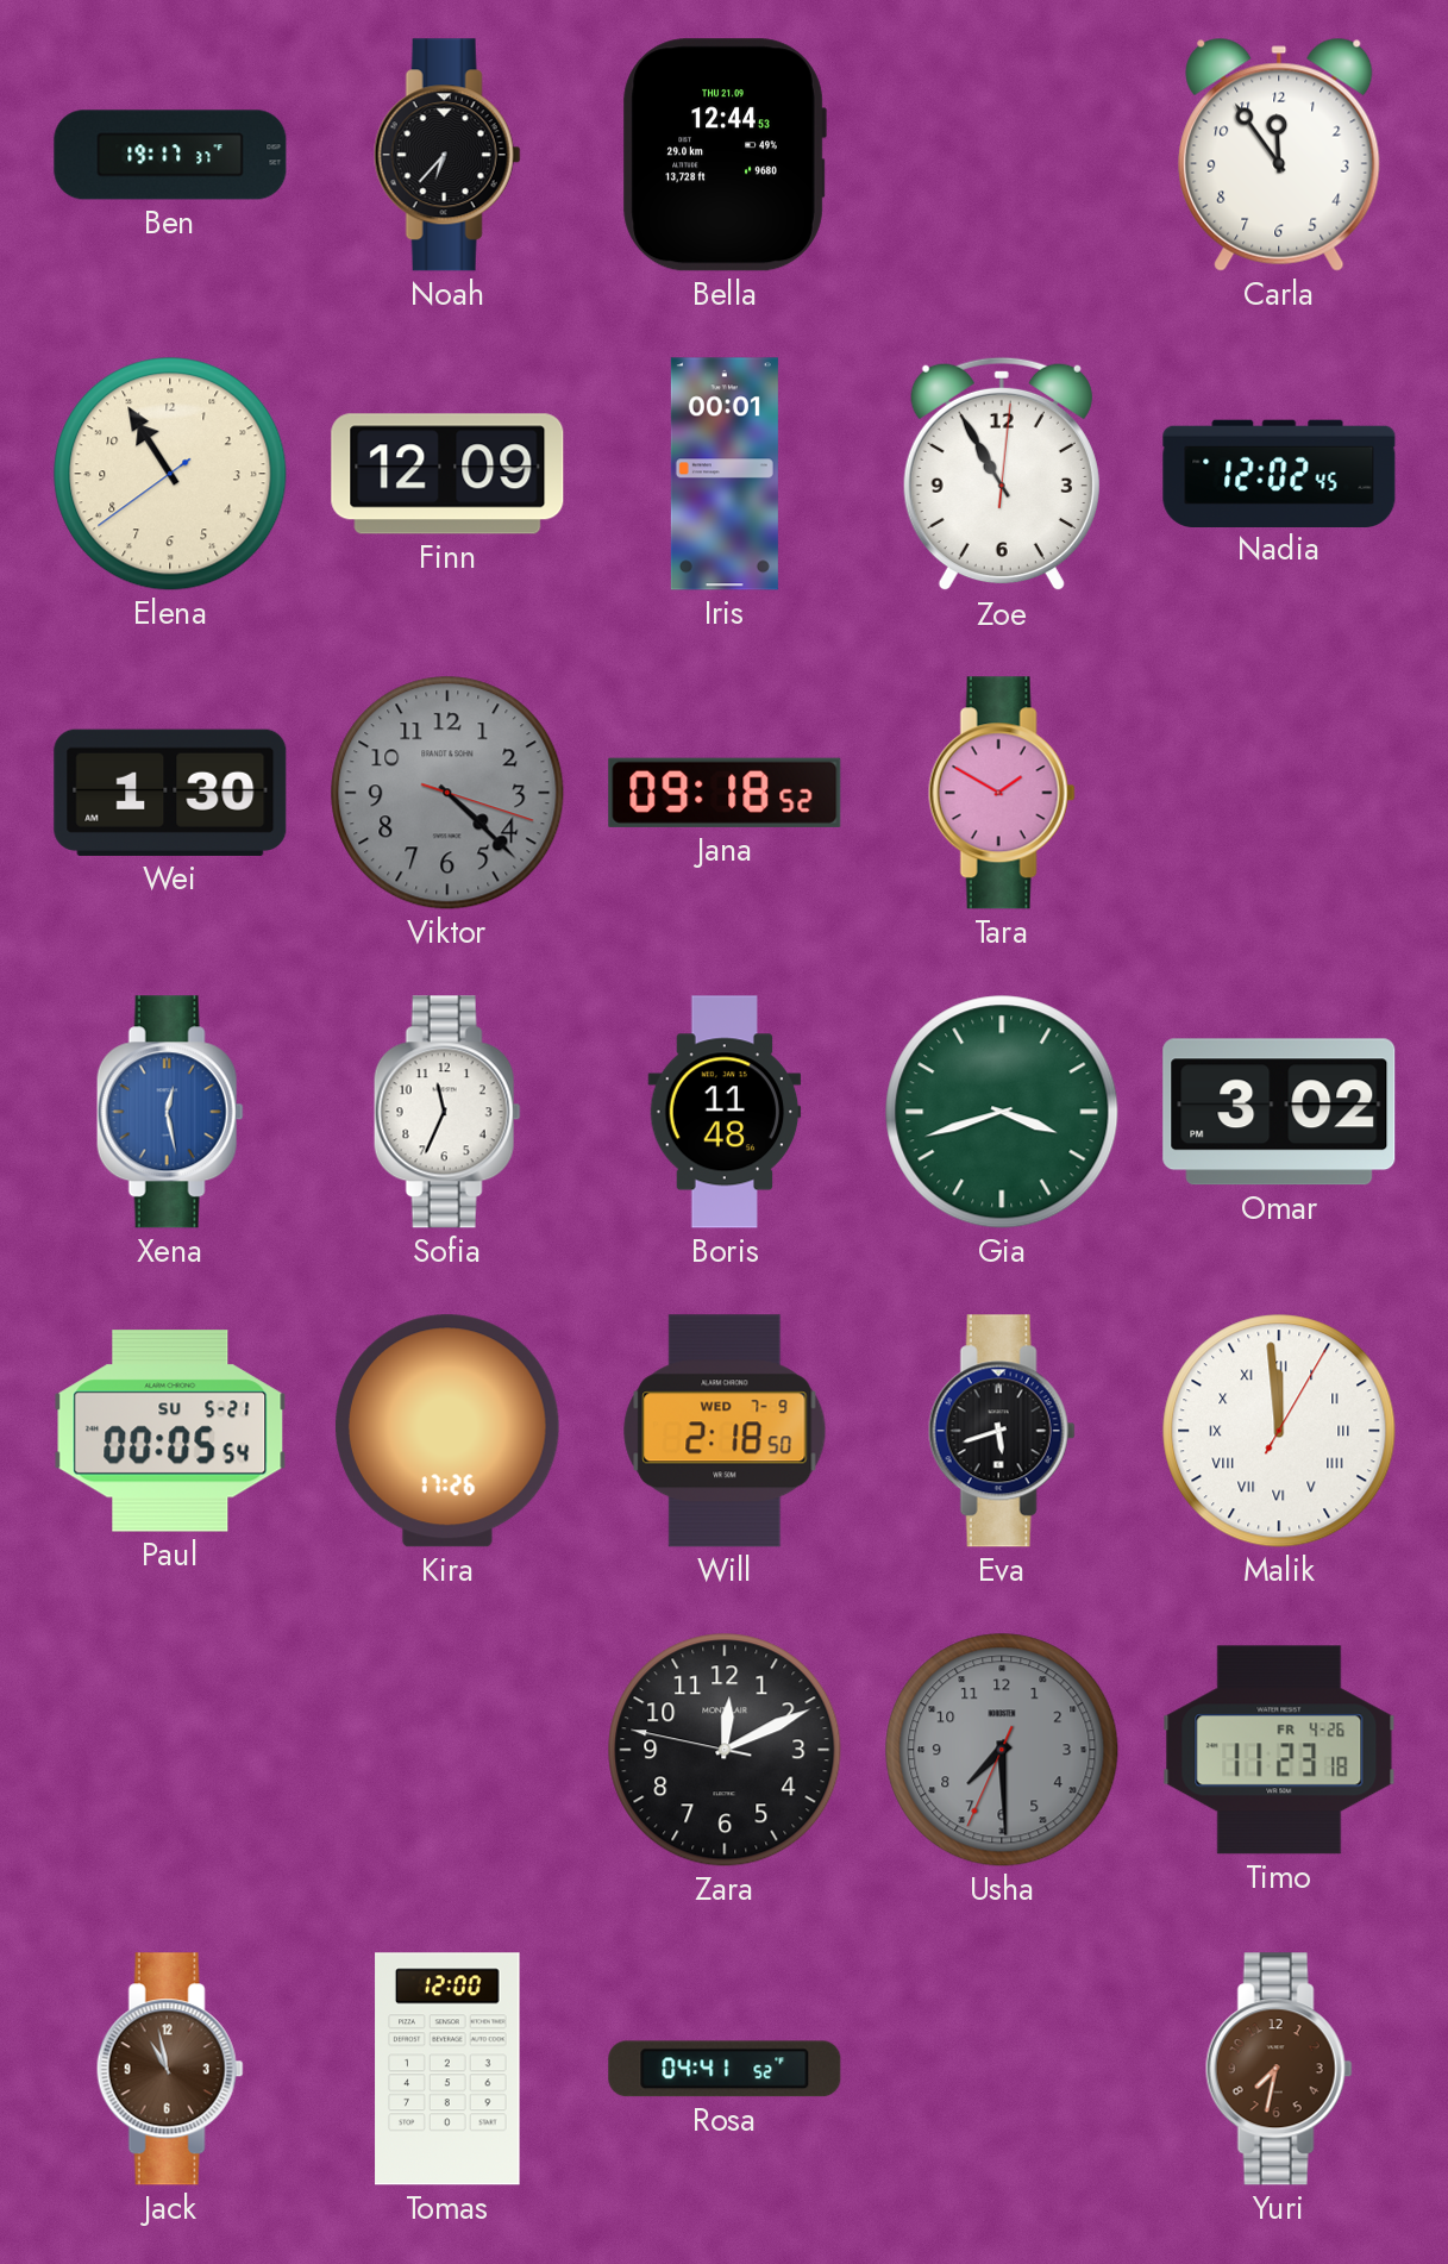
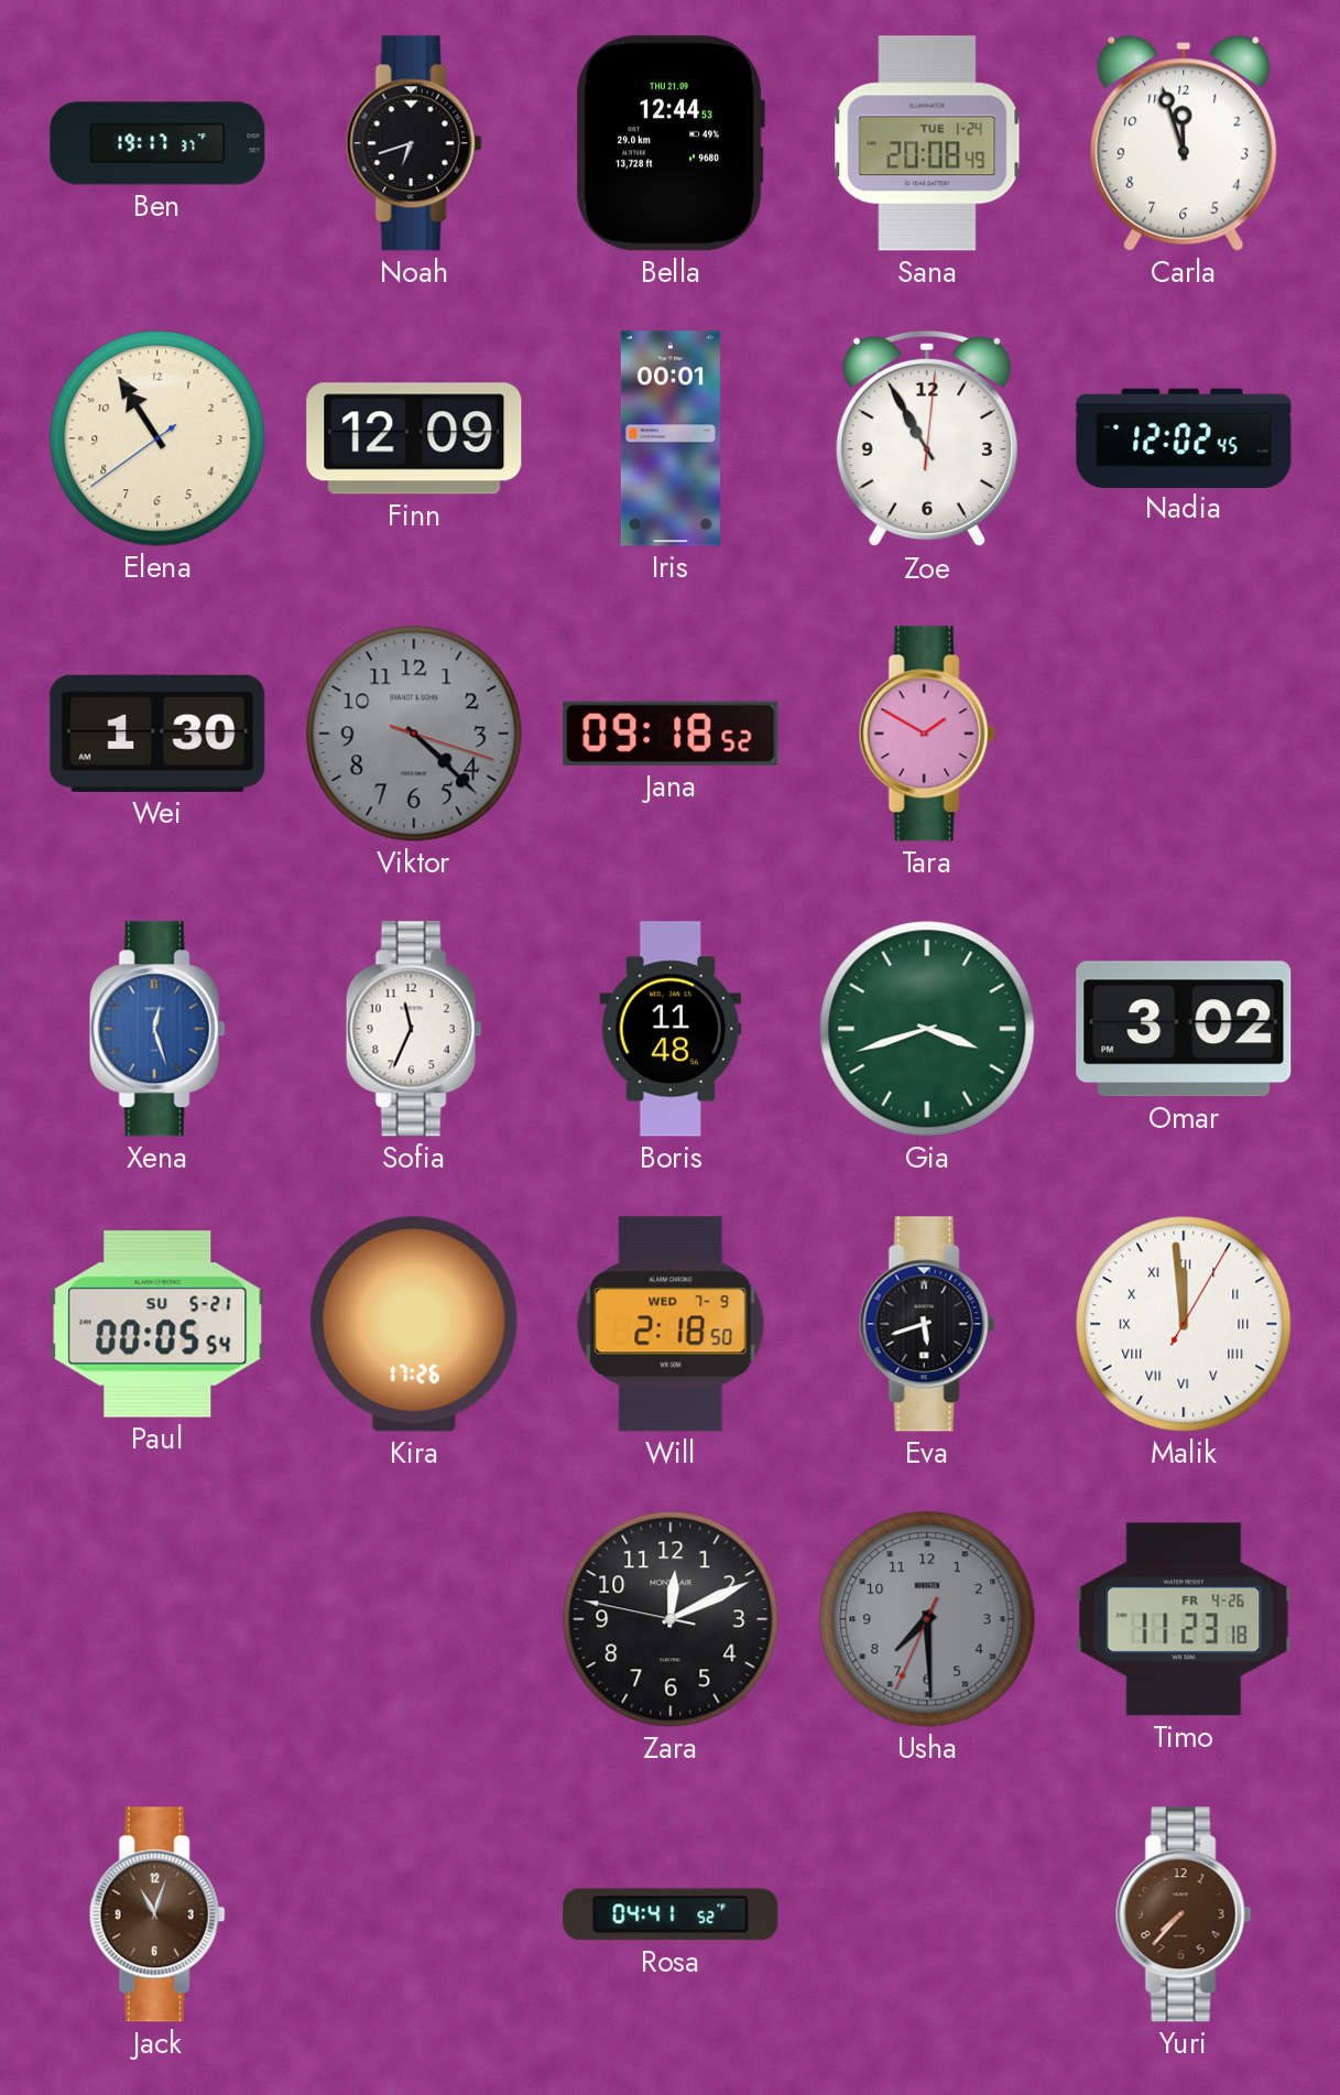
Noah: 6:37 -> 6:42 (414, 143)
Sana: none -> 20:08 (927, 143)
Carla: 11:54 -> 11:57 (1184, 143)
Xena: 12:28 -> 12:27 (157, 1029)
Jack: 10:58 -> 11:03 (157, 1914)
Tomas: 12:00 -> none (447, 2069)
Yuri: 7:32 -> 7:37 (1184, 1914)
